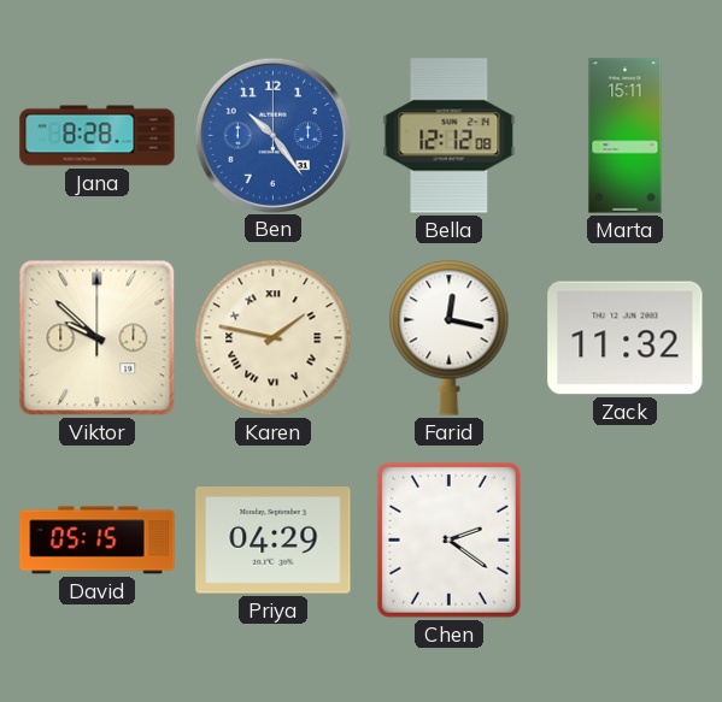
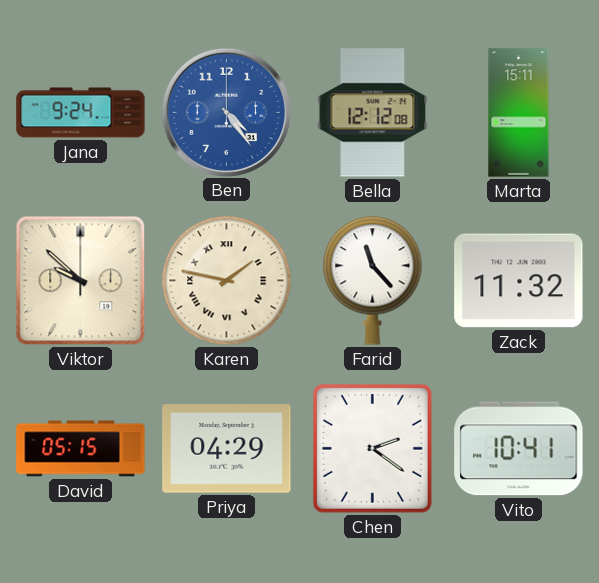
Jana: 8:28 -> 9:24 (81, 113)
Ben: 10:24 -> 4:24 (226, 112)
Farid: 12:17 -> 11:23 (373, 280)
Vito: none -> 10:41 (519, 449)
